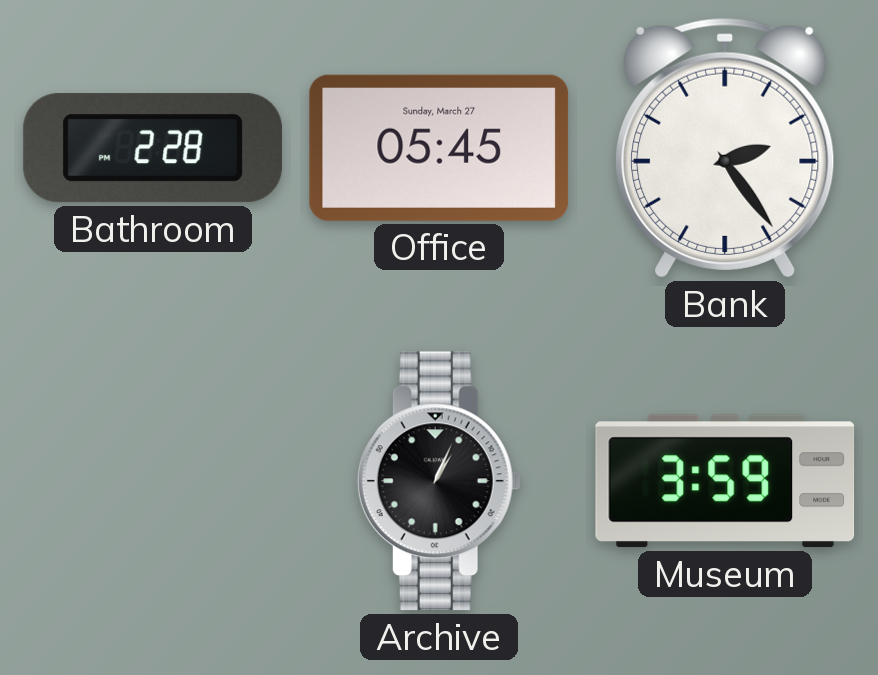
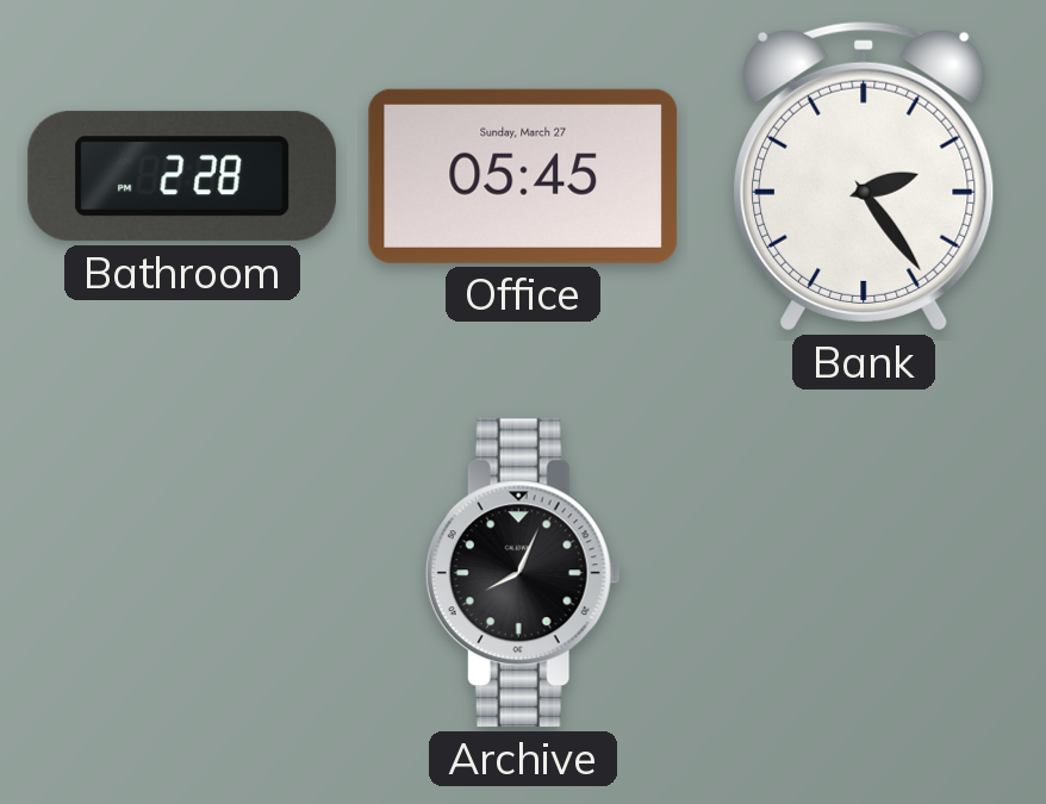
Archive: 1:04 -> 8:04 (523, 573)
Museum: 3:59 -> none (725, 481)
